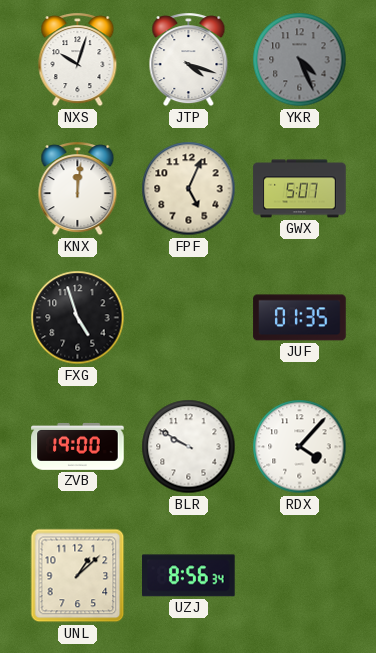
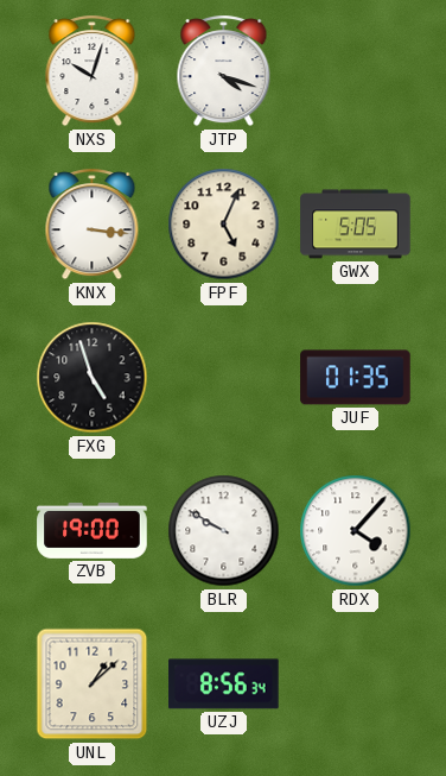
YKR: 4:26 -> none (300, 60)
KNX: 12:01 -> 3:16 (93, 225)
GWX: 5:07 -> 5:05 (356, 225)
